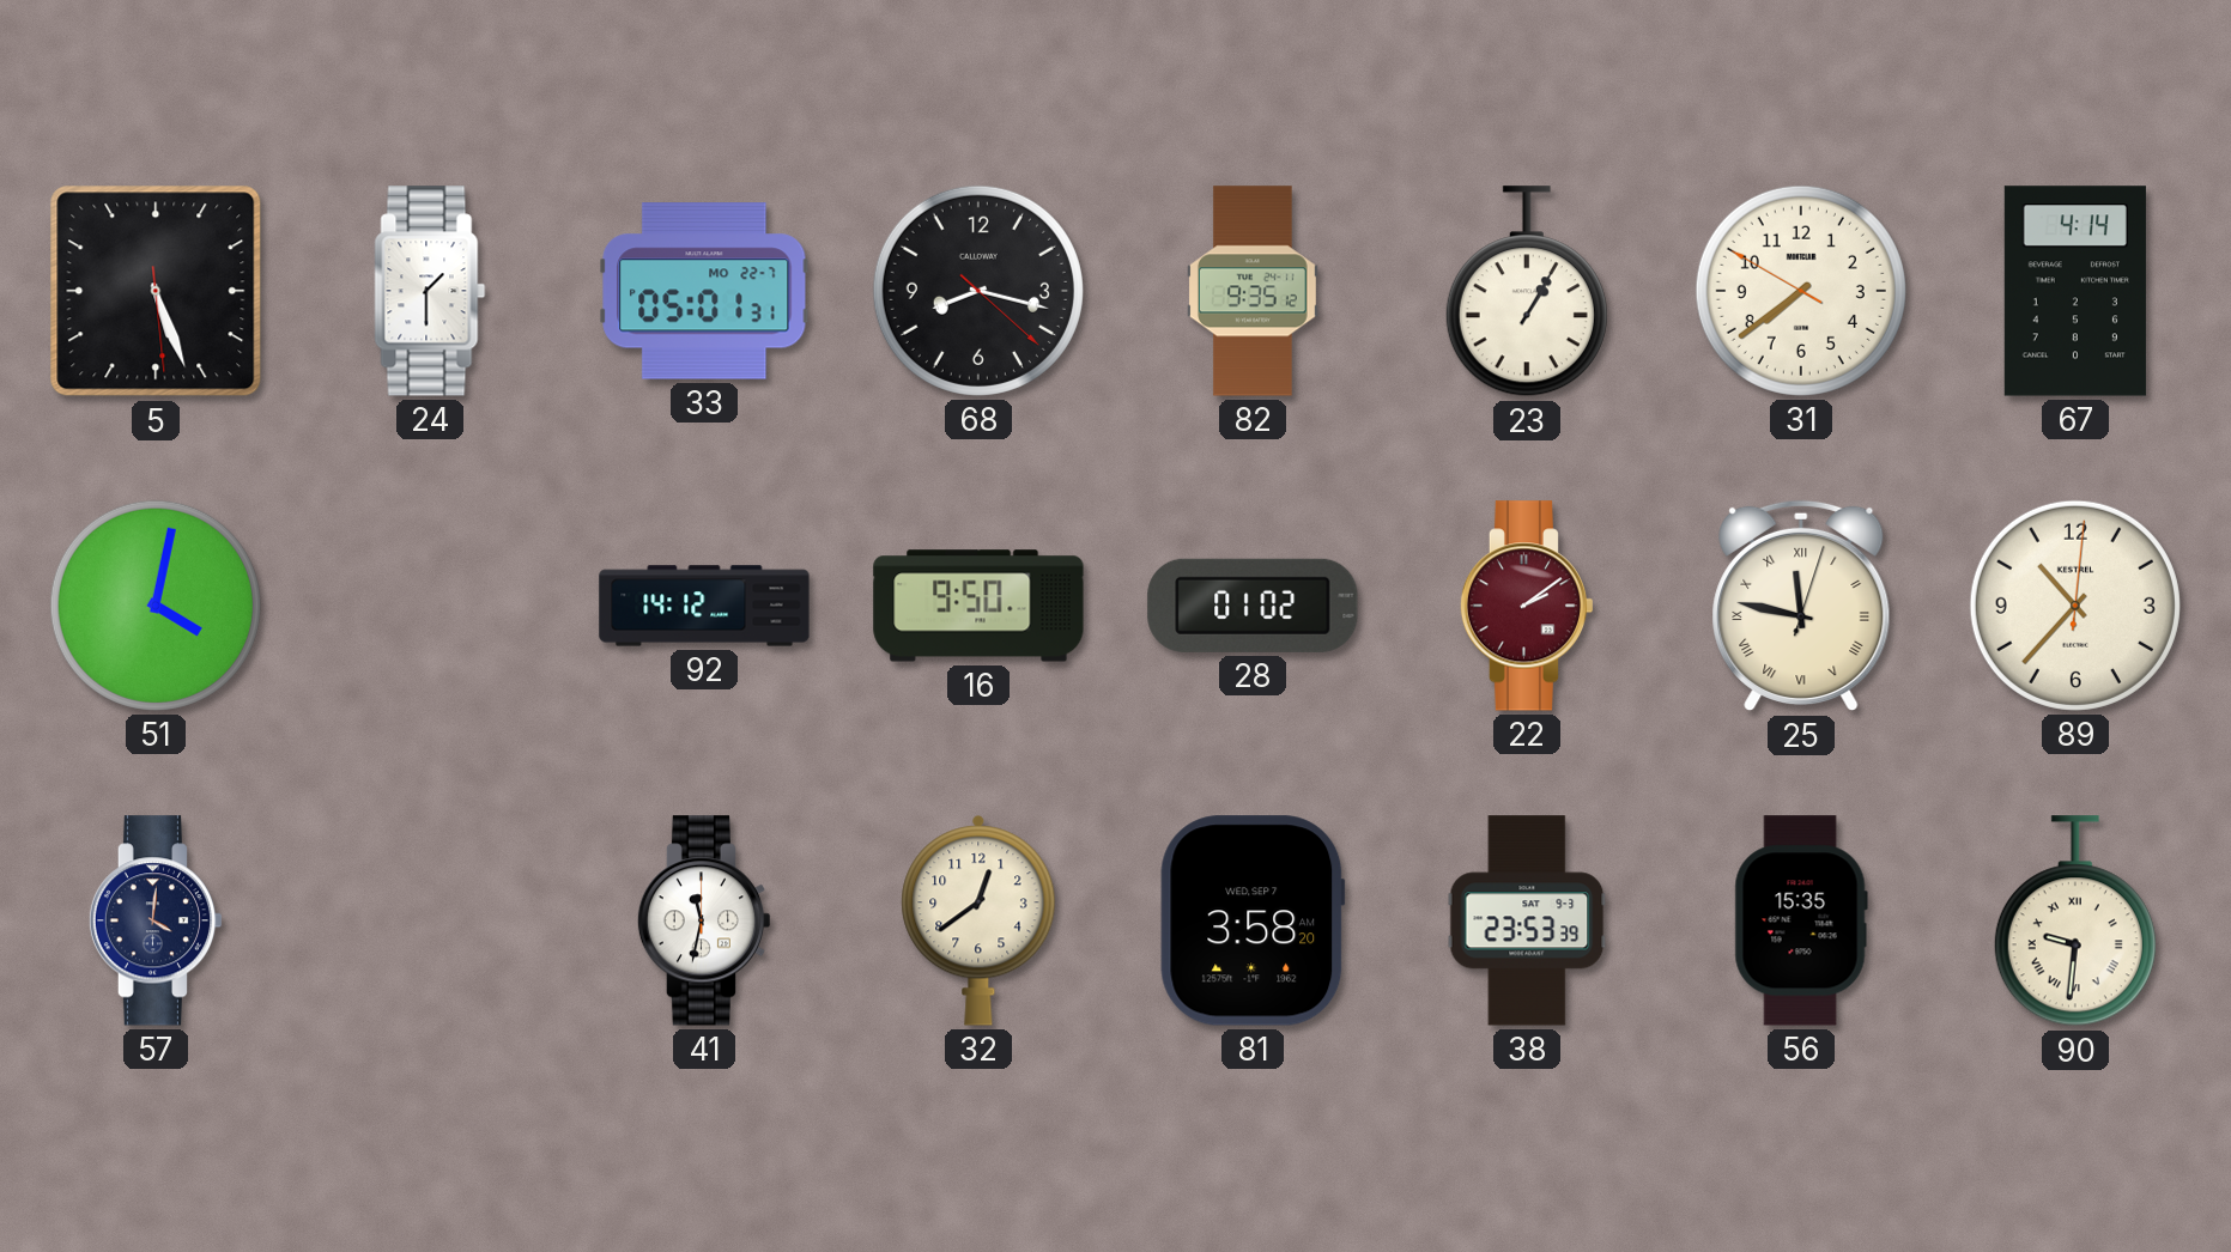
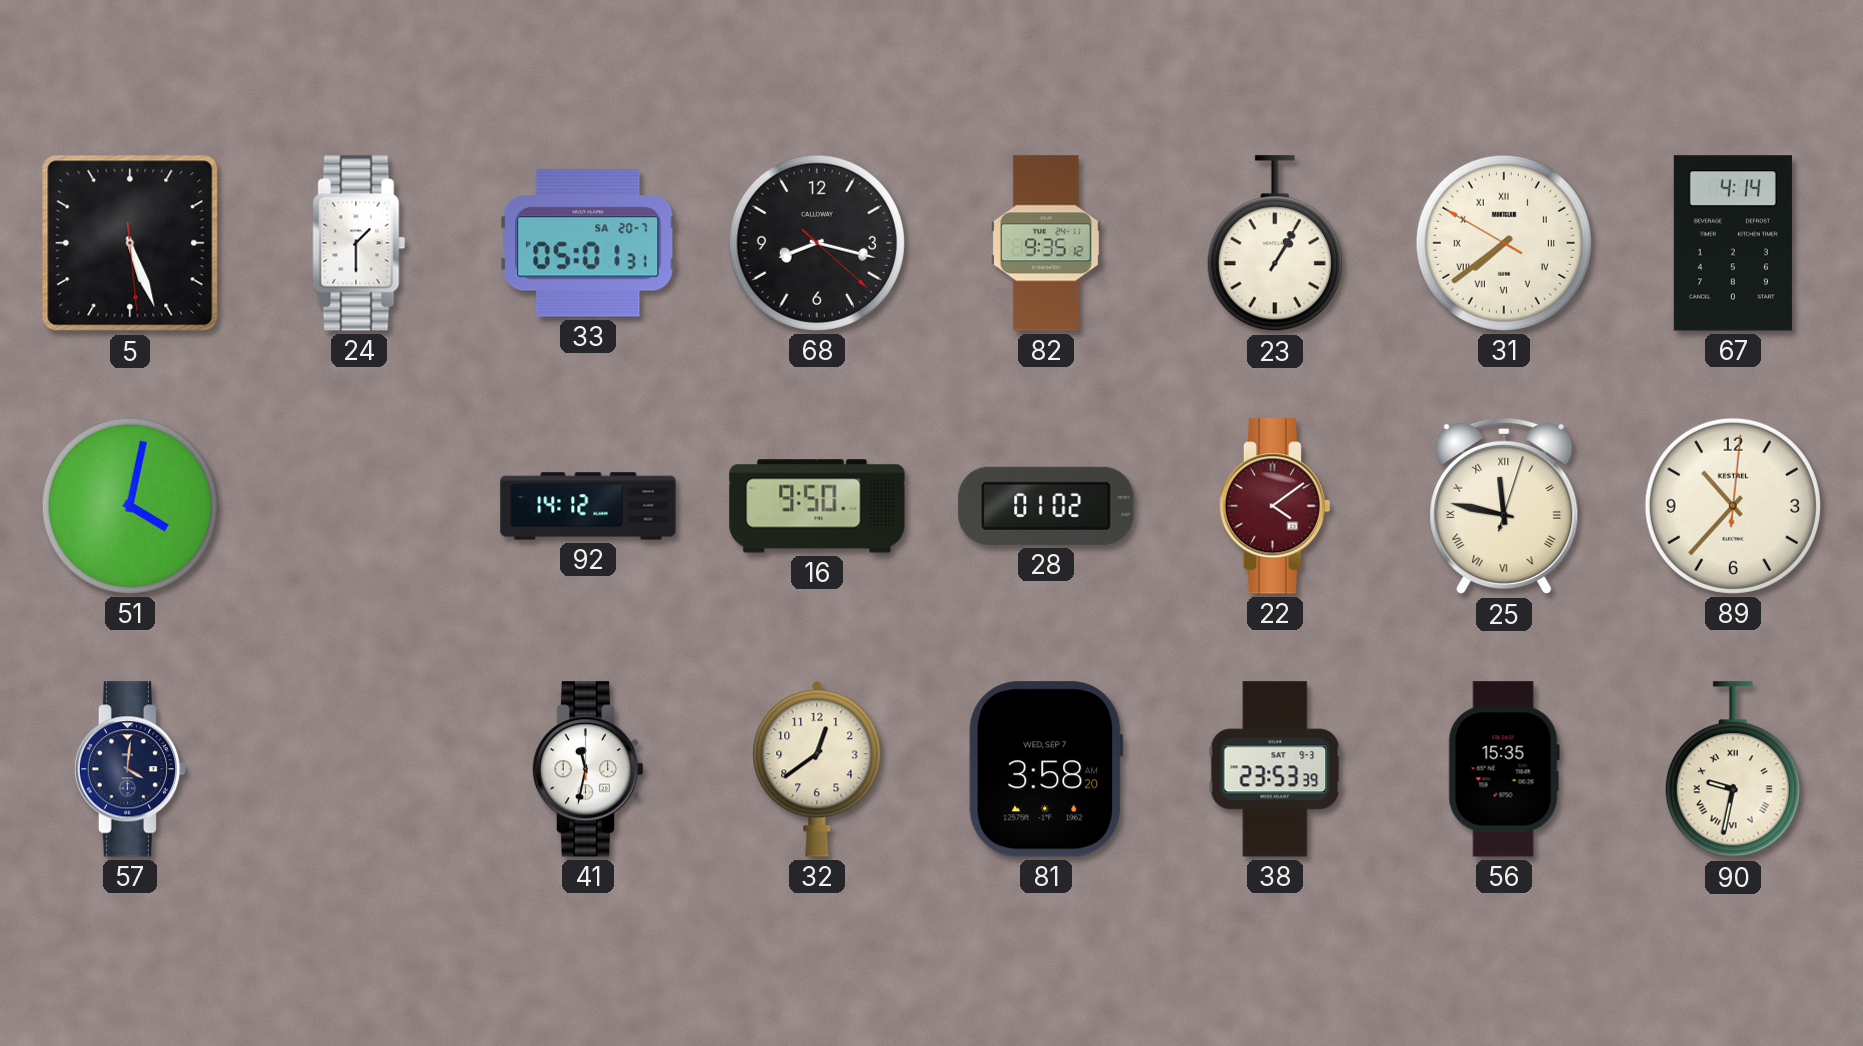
33 date: MO 22-7 -> SA 20-7 (588, 243)
31 numerals: Arabic -> Roman (1504, 243)
22: 2:09 -> 4:09 (1275, 506)
90: 9:31 -> 9:32 (1733, 770)
